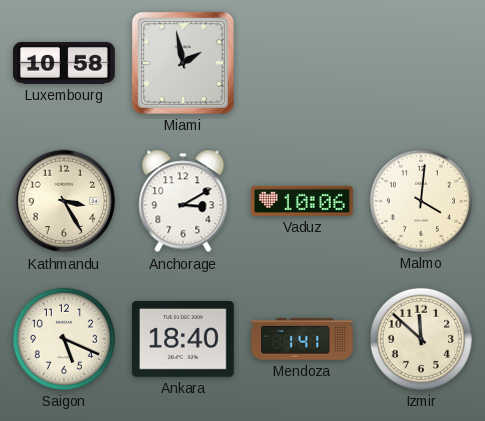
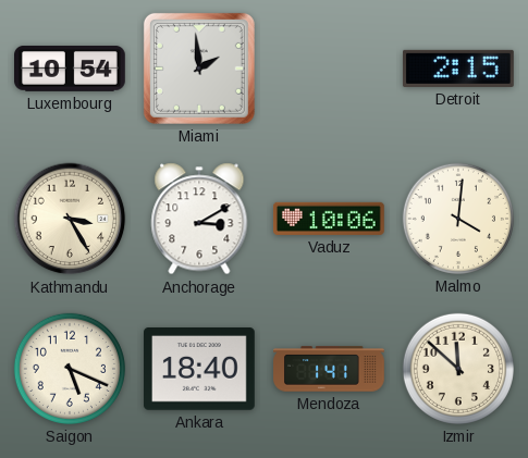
Luxembourg: 10:58 -> 10:54 (71, 69)
Miami: 1:58 -> 1:59 (199, 69)
Detroit: none -> 2:15 (459, 69)
